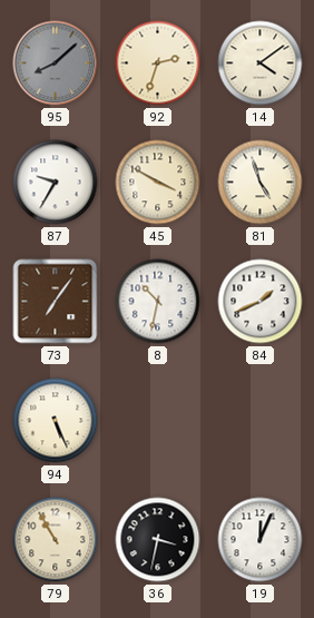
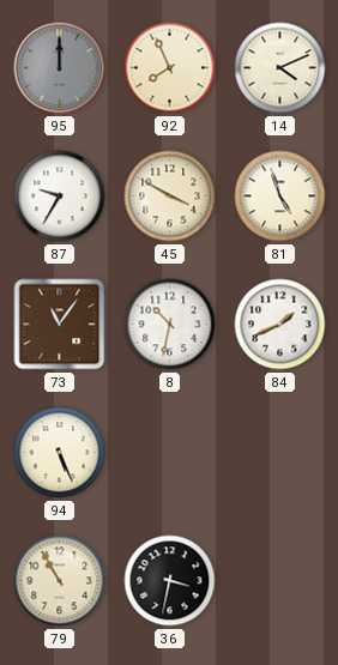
95: 8:08 -> 12:00 (60, 68)
92: 2:33 -> 7:56 (170, 68)
14: 4:09 -> 4:11 (280, 68)
73: 7:06 -> 11:06 (60, 325)
19: 12:04 -> none (261, 540)
